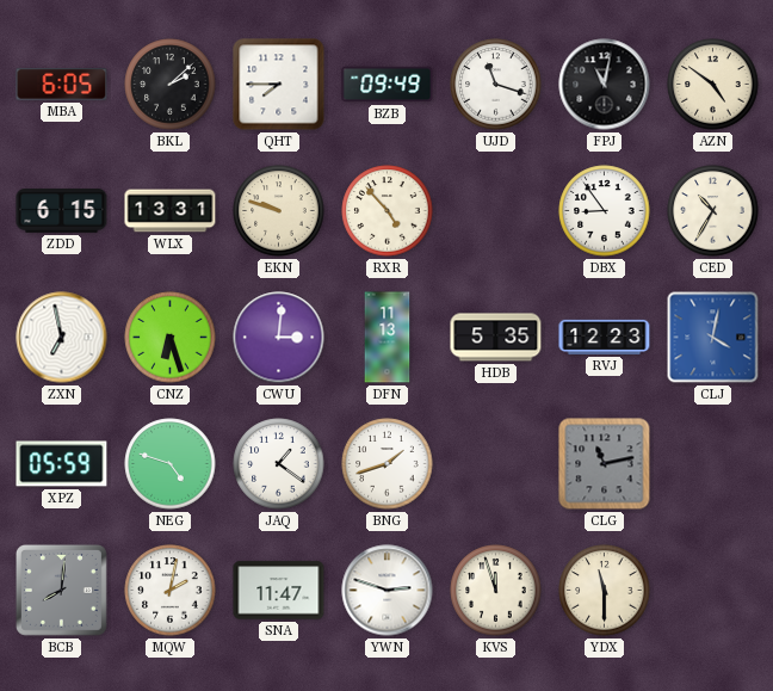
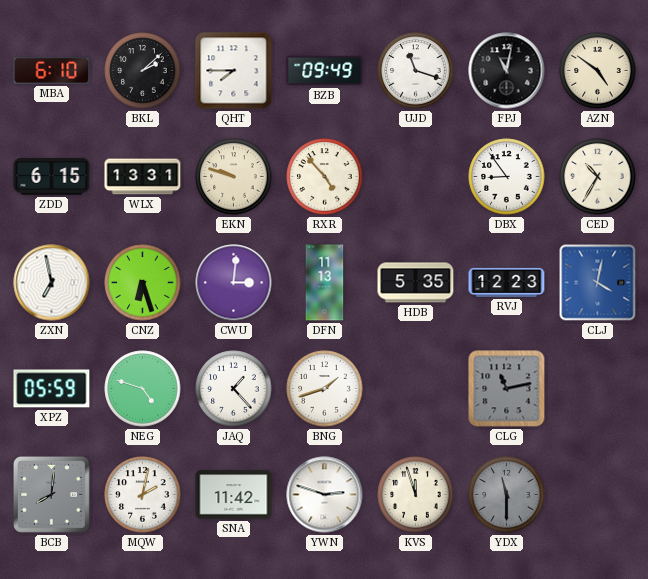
MBA: 6:05 -> 6:10 (52, 71)
JAQ: 1:21 -> 1:23 (234, 389)
SNA: 11:47 -> 11:42 (234, 495)
YDX dial: cream -> grey (507, 495)
